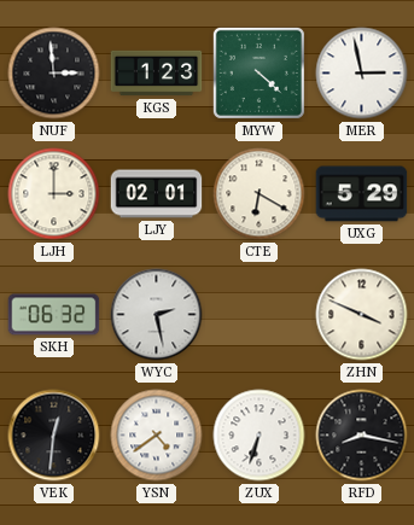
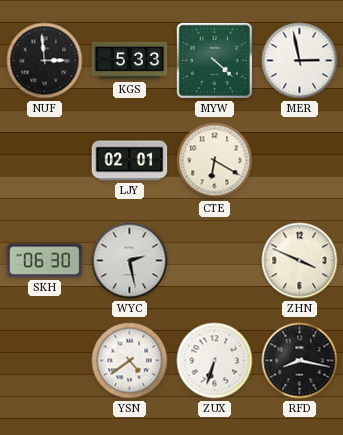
KGS: 1:23 -> 5:33 (130, 61)
LJH: 3:00 -> none (54, 194)
UXG: 5:29 -> none (362, 194)
SKH: 06:32 -> 06:30 (45, 261)
VEK: 12:31 -> none (54, 436)
